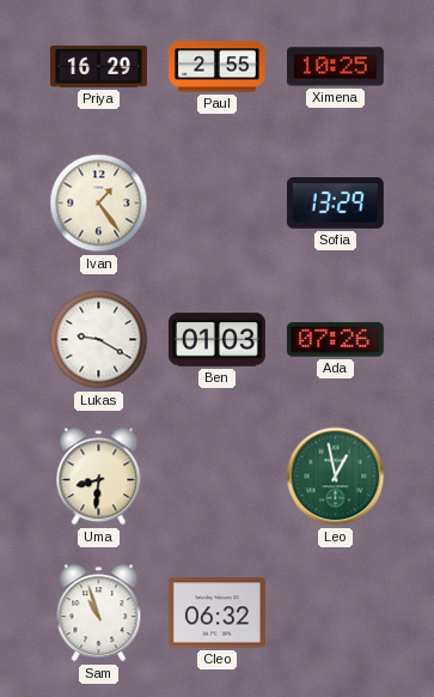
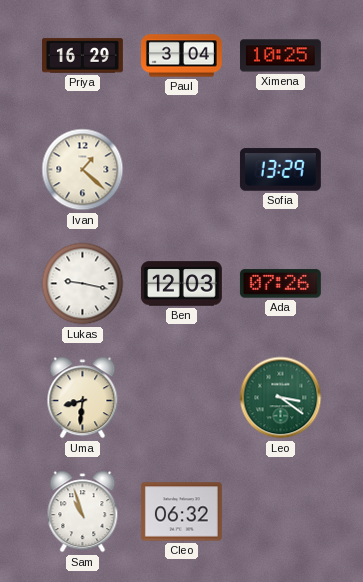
Paul: 2:55 -> 3:04 (182, 56)
Ivan: 1:24 -> 1:22 (83, 170)
Lukas: 9:20 -> 9:17 (83, 284)
Ben: 01:03 -> 12:03 (181, 284)
Leo: 12:58 -> 3:21 (281, 398)
